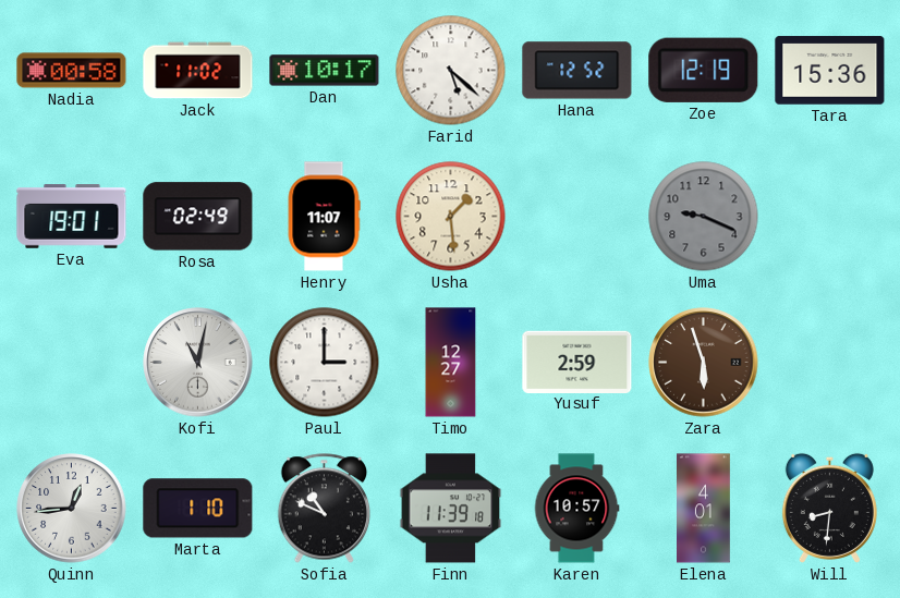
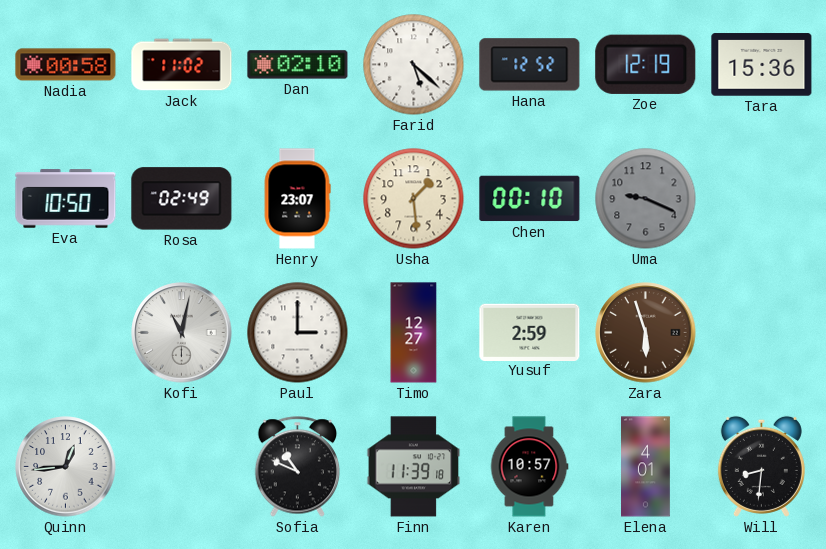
Dan: 10:17 -> 02:10 (298, 65)
Eva: 19:01 -> 10:50 (66, 199)
Henry: 11:07 -> 23:07 (297, 199)
Chen: none -> 00:10 (530, 199)
Marta: 1:10 -> none (198, 509)
